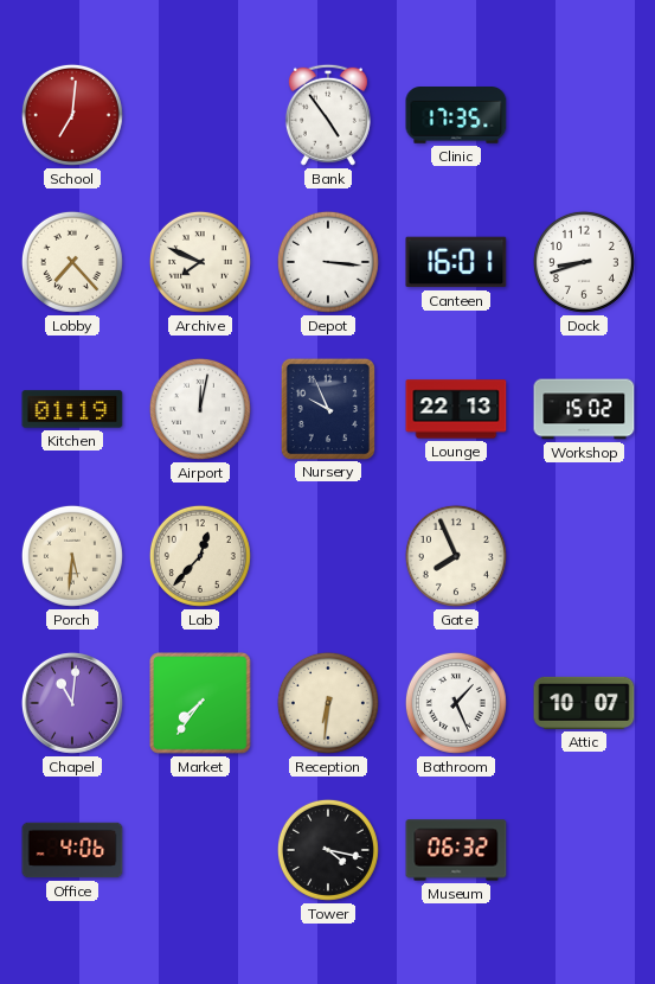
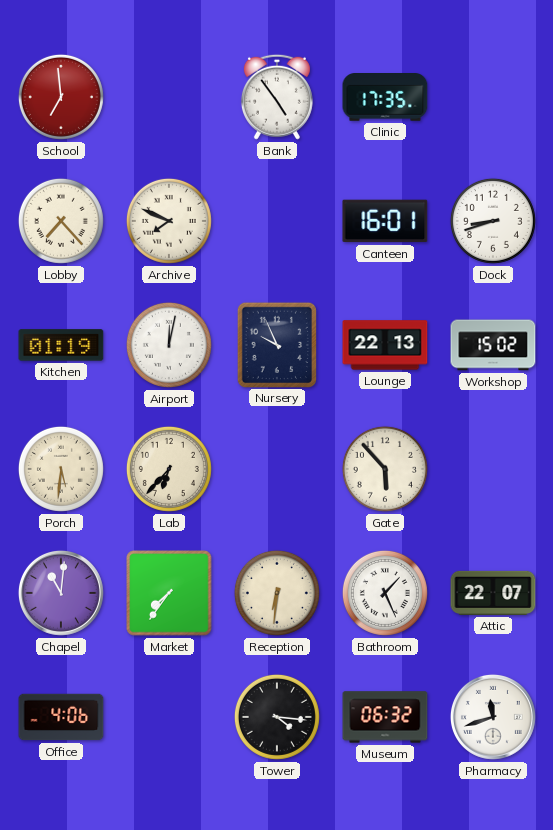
School: 7:01 -> 6:59 (61, 97)
Depot: 3:16 -> none (328, 262)
Lab: 12:37 -> 6:37 (169, 469)
Gate: 7:56 -> 5:53 (385, 469)
Attic: 10:07 -> 22:07 (493, 593)
Tower: 4:17 -> 4:16 (277, 717)
Pharmacy: none -> 11:42 (493, 717)
